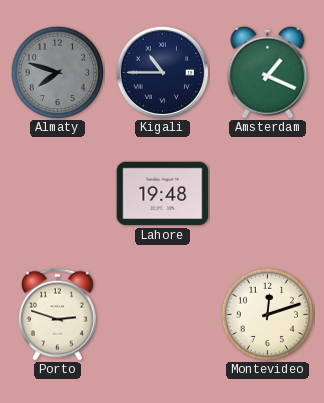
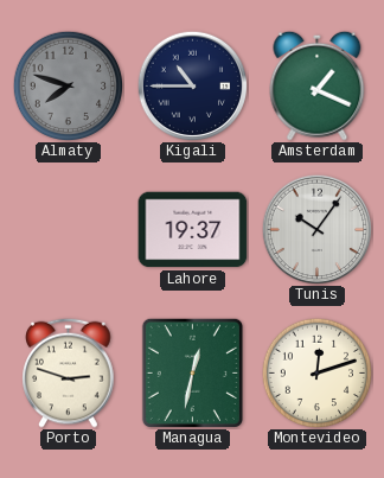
Lahore: 19:48 -> 19:37 (193, 230)
Tunis: none -> 10:06 (316, 229)
Managua: none -> 12:32 (192, 372)
